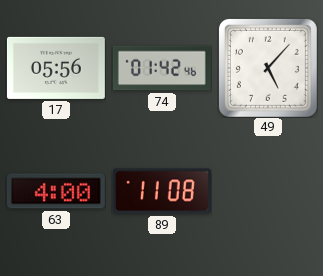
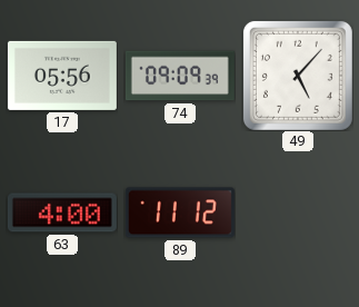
74: 01:42 -> 09:09 (180, 76)
89: 11:08 -> 11:12 (180, 212)
